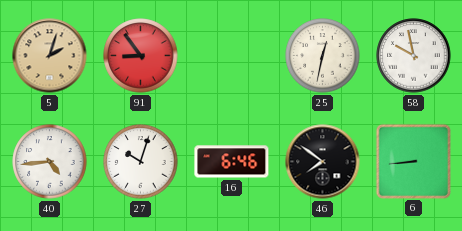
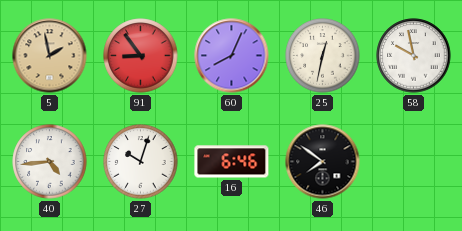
5: 2:03 -> 1:58 (50, 56)
60: none -> 8:04 (232, 56)
6: 8:44 -> none (413, 161)
